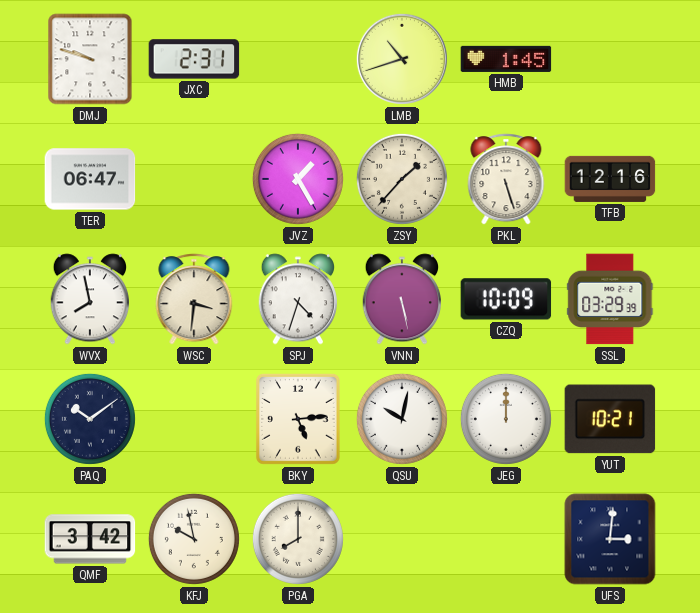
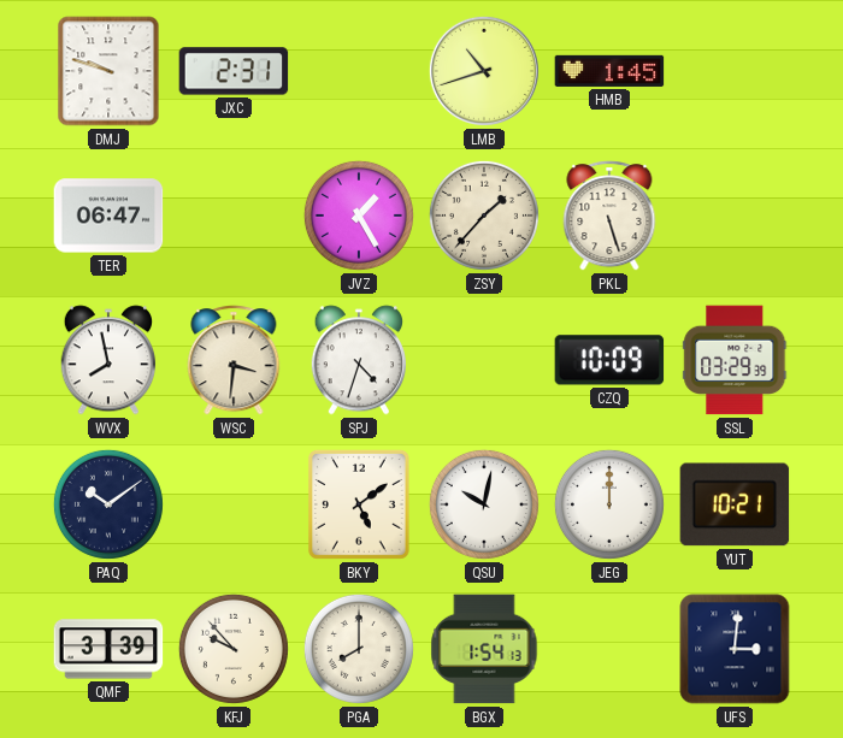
TFB: 12:16 -> none (610, 179)
VNN: 5:28 -> none (401, 299)
BKY: 5:14 -> 5:09 (359, 504)
QMF: 3:42 -> 3:39 (108, 649)
KFJ: 9:58 -> 9:53 (234, 649)
BGX: none -> 1:54 (484, 649)
